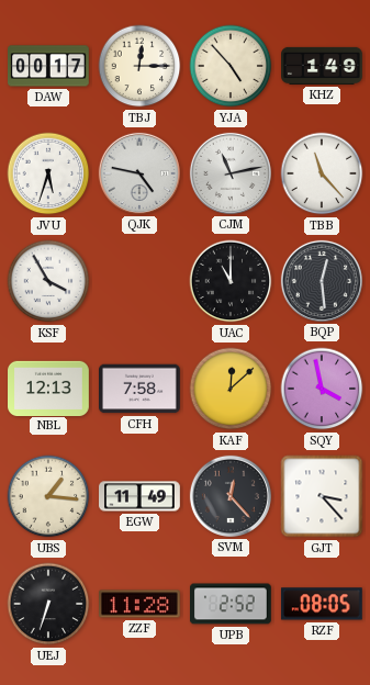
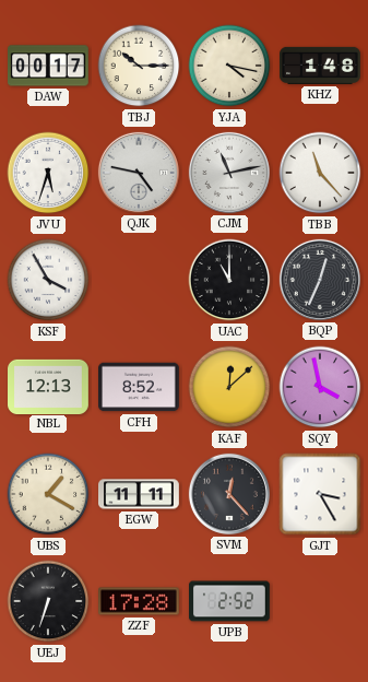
TBJ: 12:15 -> 10:15 (139, 66)
YJA: 4:53 -> 4:17 (229, 66)
KHZ: 1:49 -> 1:48 (320, 66)
BQP: 12:29 -> 12:34 (320, 280)
CFH: 7:58 -> 8:52 (140, 387)
UBS: 1:16 -> 1:20 (48, 494)
EGW: 11:49 -> 11:11 (140, 494)
GJT: 3:23 -> 3:25 (320, 494)
ZZF: 11:28 -> 17:28 (140, 601)
RZF: 08:05 -> none (322, 604)
